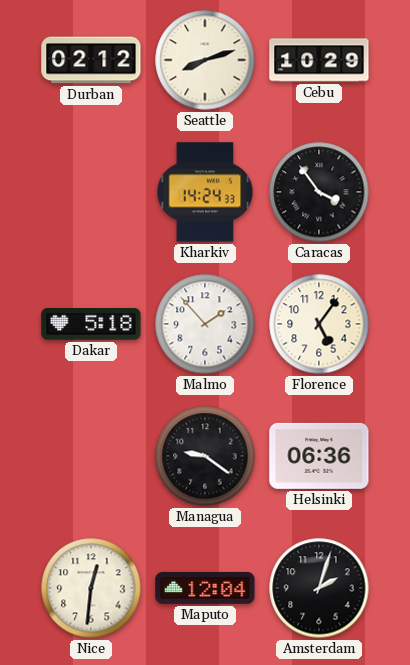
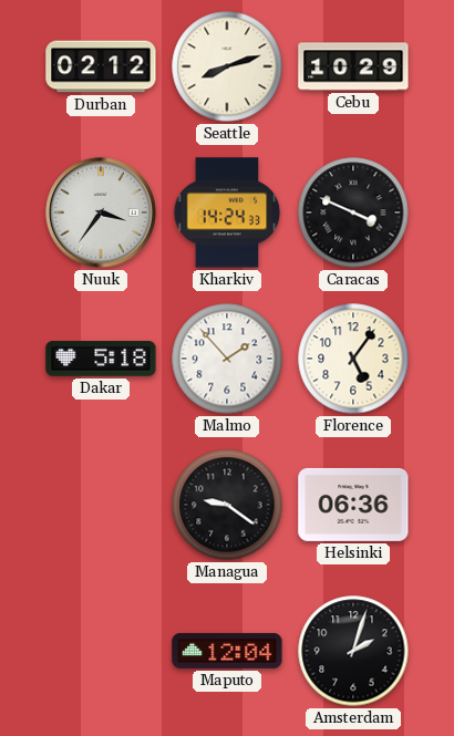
Nuuk: none -> 3:36 (101, 212)
Caracas: 3:54 -> 3:49 (353, 212)
Nice: 12:31 -> none (91, 588)
